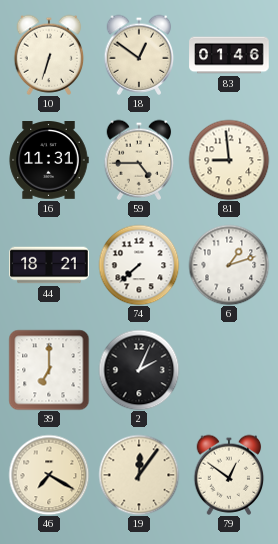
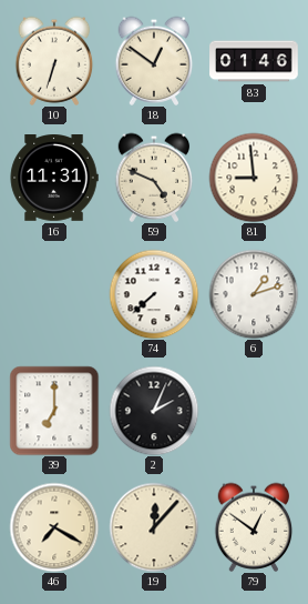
59: 4:45 -> 4:49 (154, 178)
44: 18:21 -> none (49, 265)
19: 12:06 -> 12:07 (154, 527)
